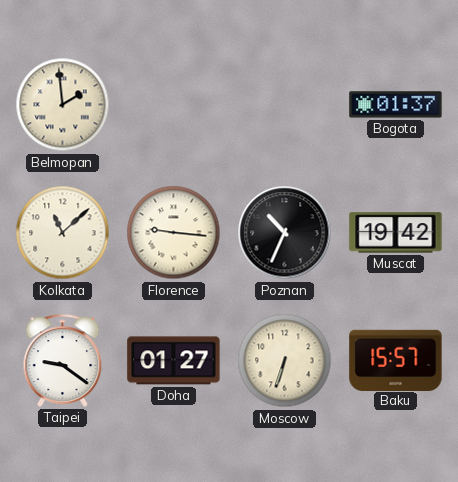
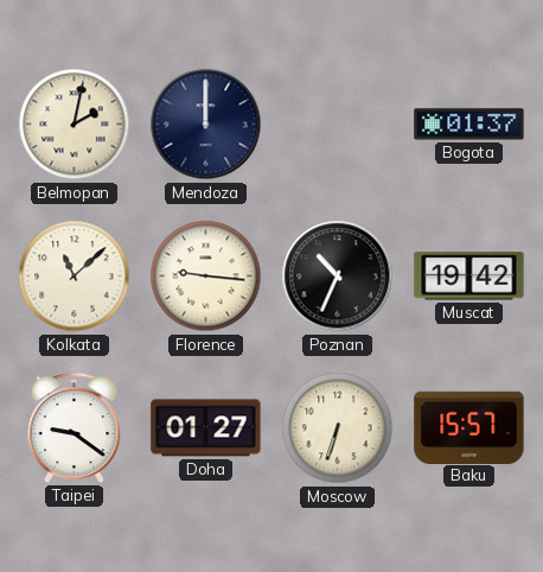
Belmopan: 1:59 -> 2:02 (75, 125)
Mendoza: none -> 12:00 (206, 125)
